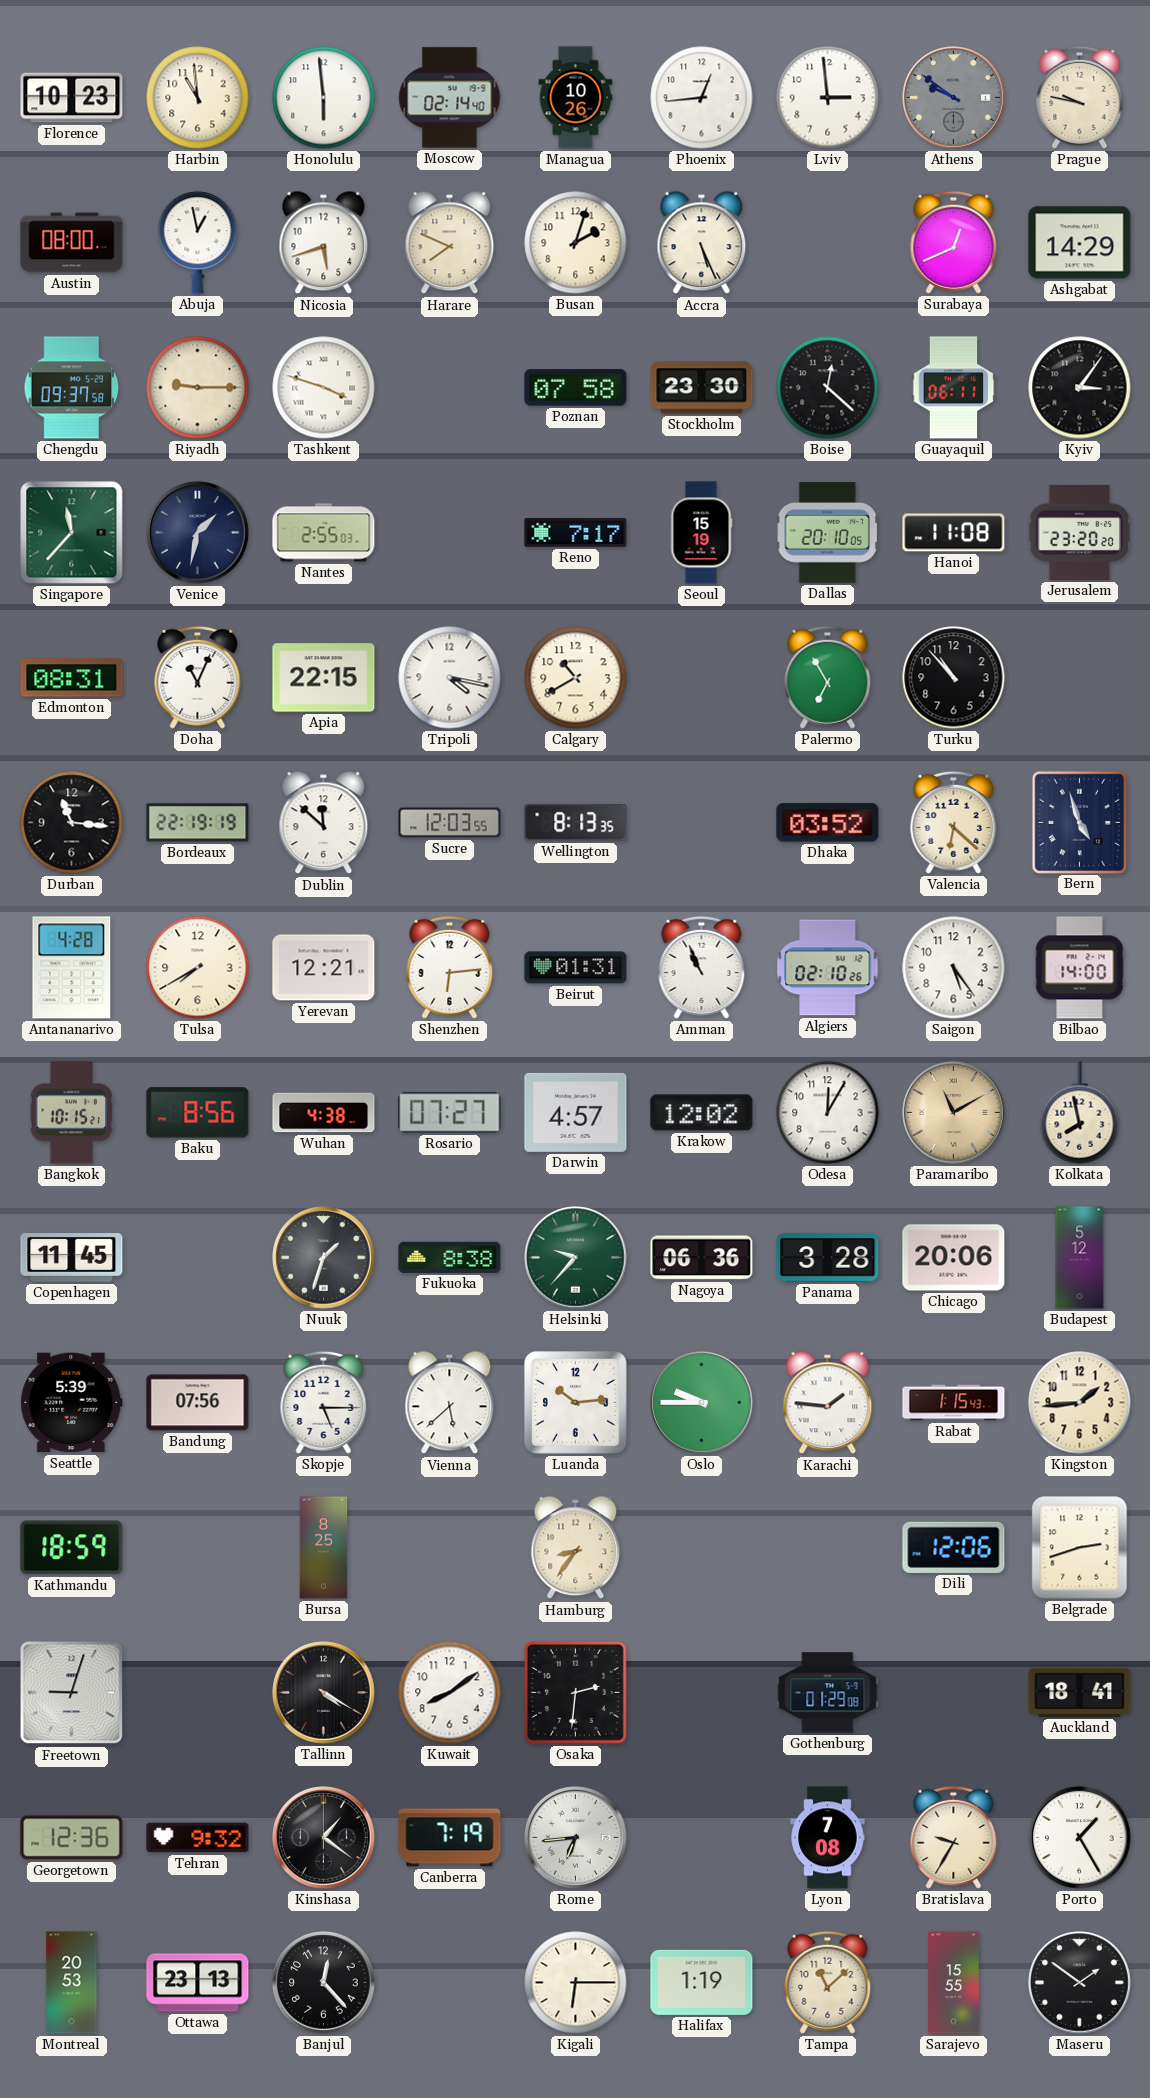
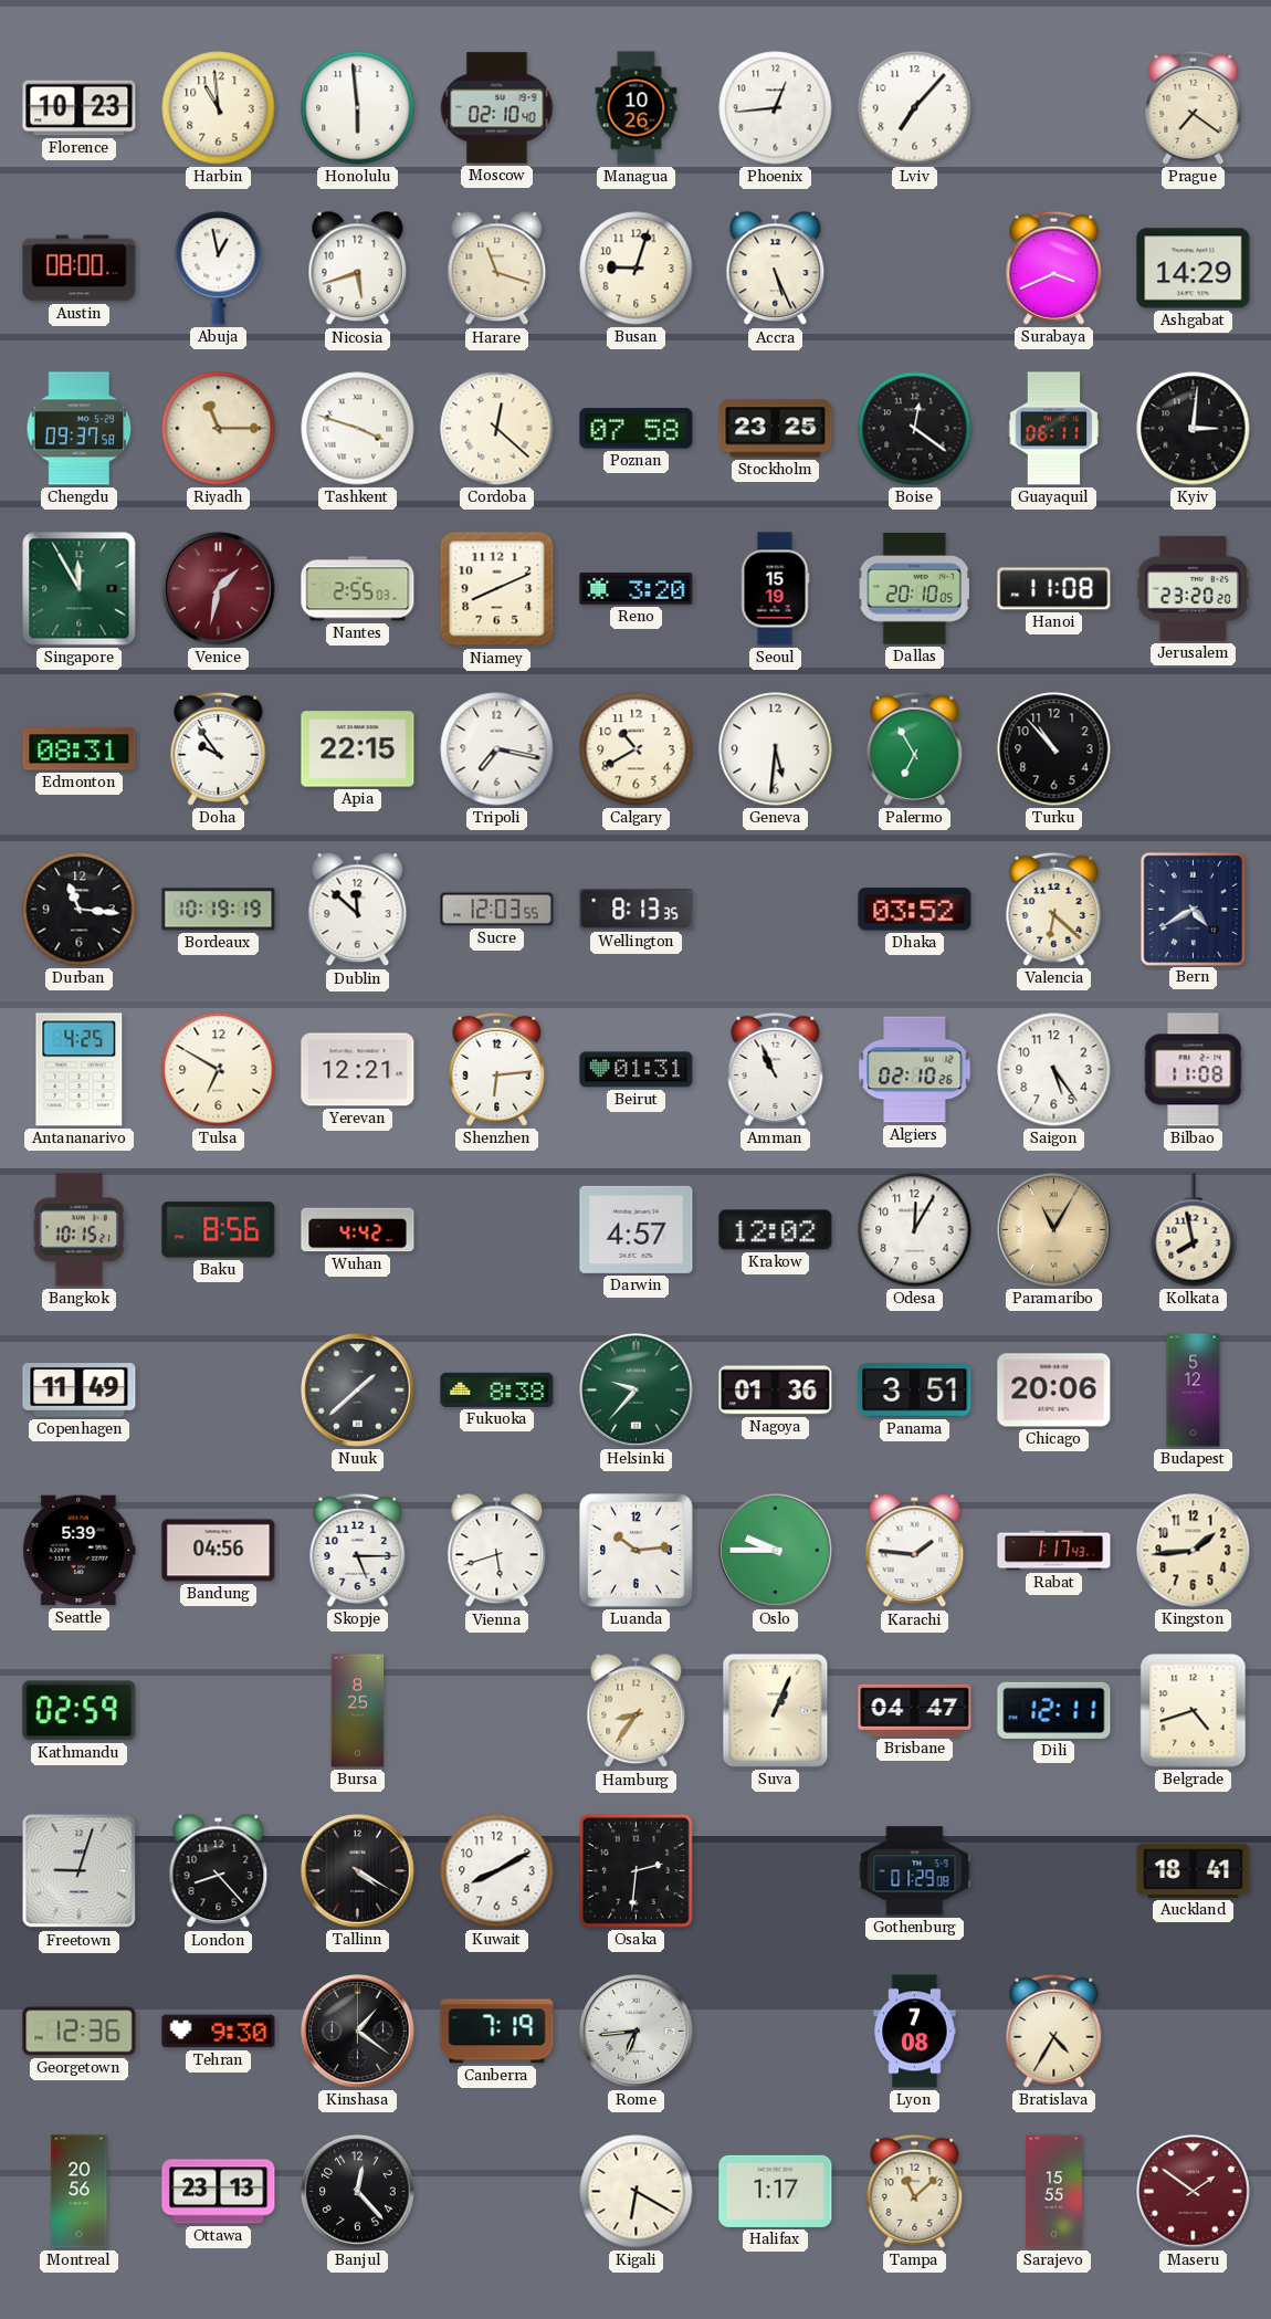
Moscow: 02:14 -> 02:10 (497, 108)
Lviv: 2:59 -> 7:07 (915, 108)
Athens: 9:51 -> none (954, 98)
Prague: 9:47 -> 7:21 (1194, 107)
Harare: 7:49 -> 11:18 (497, 269)
Busan: 2:03 -> 9:03 (637, 269)
Surabaya: 12:41 -> 3:41 (1054, 267)
Riyadh: 9:15 -> 11:15 (219, 429)
Cordoba: none -> 12:22 (497, 429)
Stockholm: 23:30 -> 23:25 (776, 429)
Boise: 12:22 -> 12:21 (915, 429)
Kyiv: 3:06 -> 3:01 (1194, 429)
Singapore: 11:37 -> 11:55 (80, 589)
Venice dial: navy -> burgundy (219, 589)
Niamey: none -> 8:11 (497, 589)
Reno: 7:17 -> 3:20 (637, 589)
Doha: 11:04 -> 9:54 (219, 748)
Tripoli: 4:17 -> 7:17 (497, 749)
Geneva: none -> 5:31 (776, 749)
Bordeaux: 22:19 -> 10:19 (219, 910)
Bern: 4:57 -> 4:40 (1193, 909)
Antananarivo: 4:28 -> 4:25 (80, 1070)
Tulsa: 7:40 -> 6:50 (219, 1070)
Bilbao: 14:00 -> 11:08 (1194, 1070)
Wuhan: 4:38 -> 4:42 (358, 1230)
Rosario: 07:27 -> none (450, 1113)
Paramaribo: 11:10 -> 11:05 (1054, 1230)
Copenhagen: 11:45 -> 11:49 (80, 1391)
Nuuk: 1:33 -> 1:38 (358, 1391)
Nagoya: 06:36 -> 01:36 (776, 1391)
Panama: 3:28 -> 3:51 (915, 1391)
Bandung: 07:56 -> 04:56 (219, 1551)
Vienna: 5:38 -> 5:42 (497, 1551)
Rabat: 1:15 -> 1:17 (1054, 1551)
Kathmandu: 18:59 -> 02:59 (80, 1711)
Suva: none -> 1:04 (776, 1711)
Brisbane: none -> 04:47 (915, 1710)
Dili: 12:06 -> 12:11 (1054, 1710)
Belgrade: 2:42 -> 4:42 (1194, 1711)
London: none -> 8:23 (219, 1871)
Kuwait: 8:09 -> 8:10 (497, 1871)
Tehran: 9:32 -> 9:30 (219, 2032)
Bratislava: 9:35 -> 4:35 (1054, 2031)
Porto: 1:25 -> none (1080, 1838)
Montreal: 20:53 -> 20:56 (80, 2192)
Kigali: 6:15 -> 6:20 (637, 2192)
Halifax: 1:19 -> 1:17 (776, 2191)
Maseru dial: black -> burgundy (1194, 2192)
